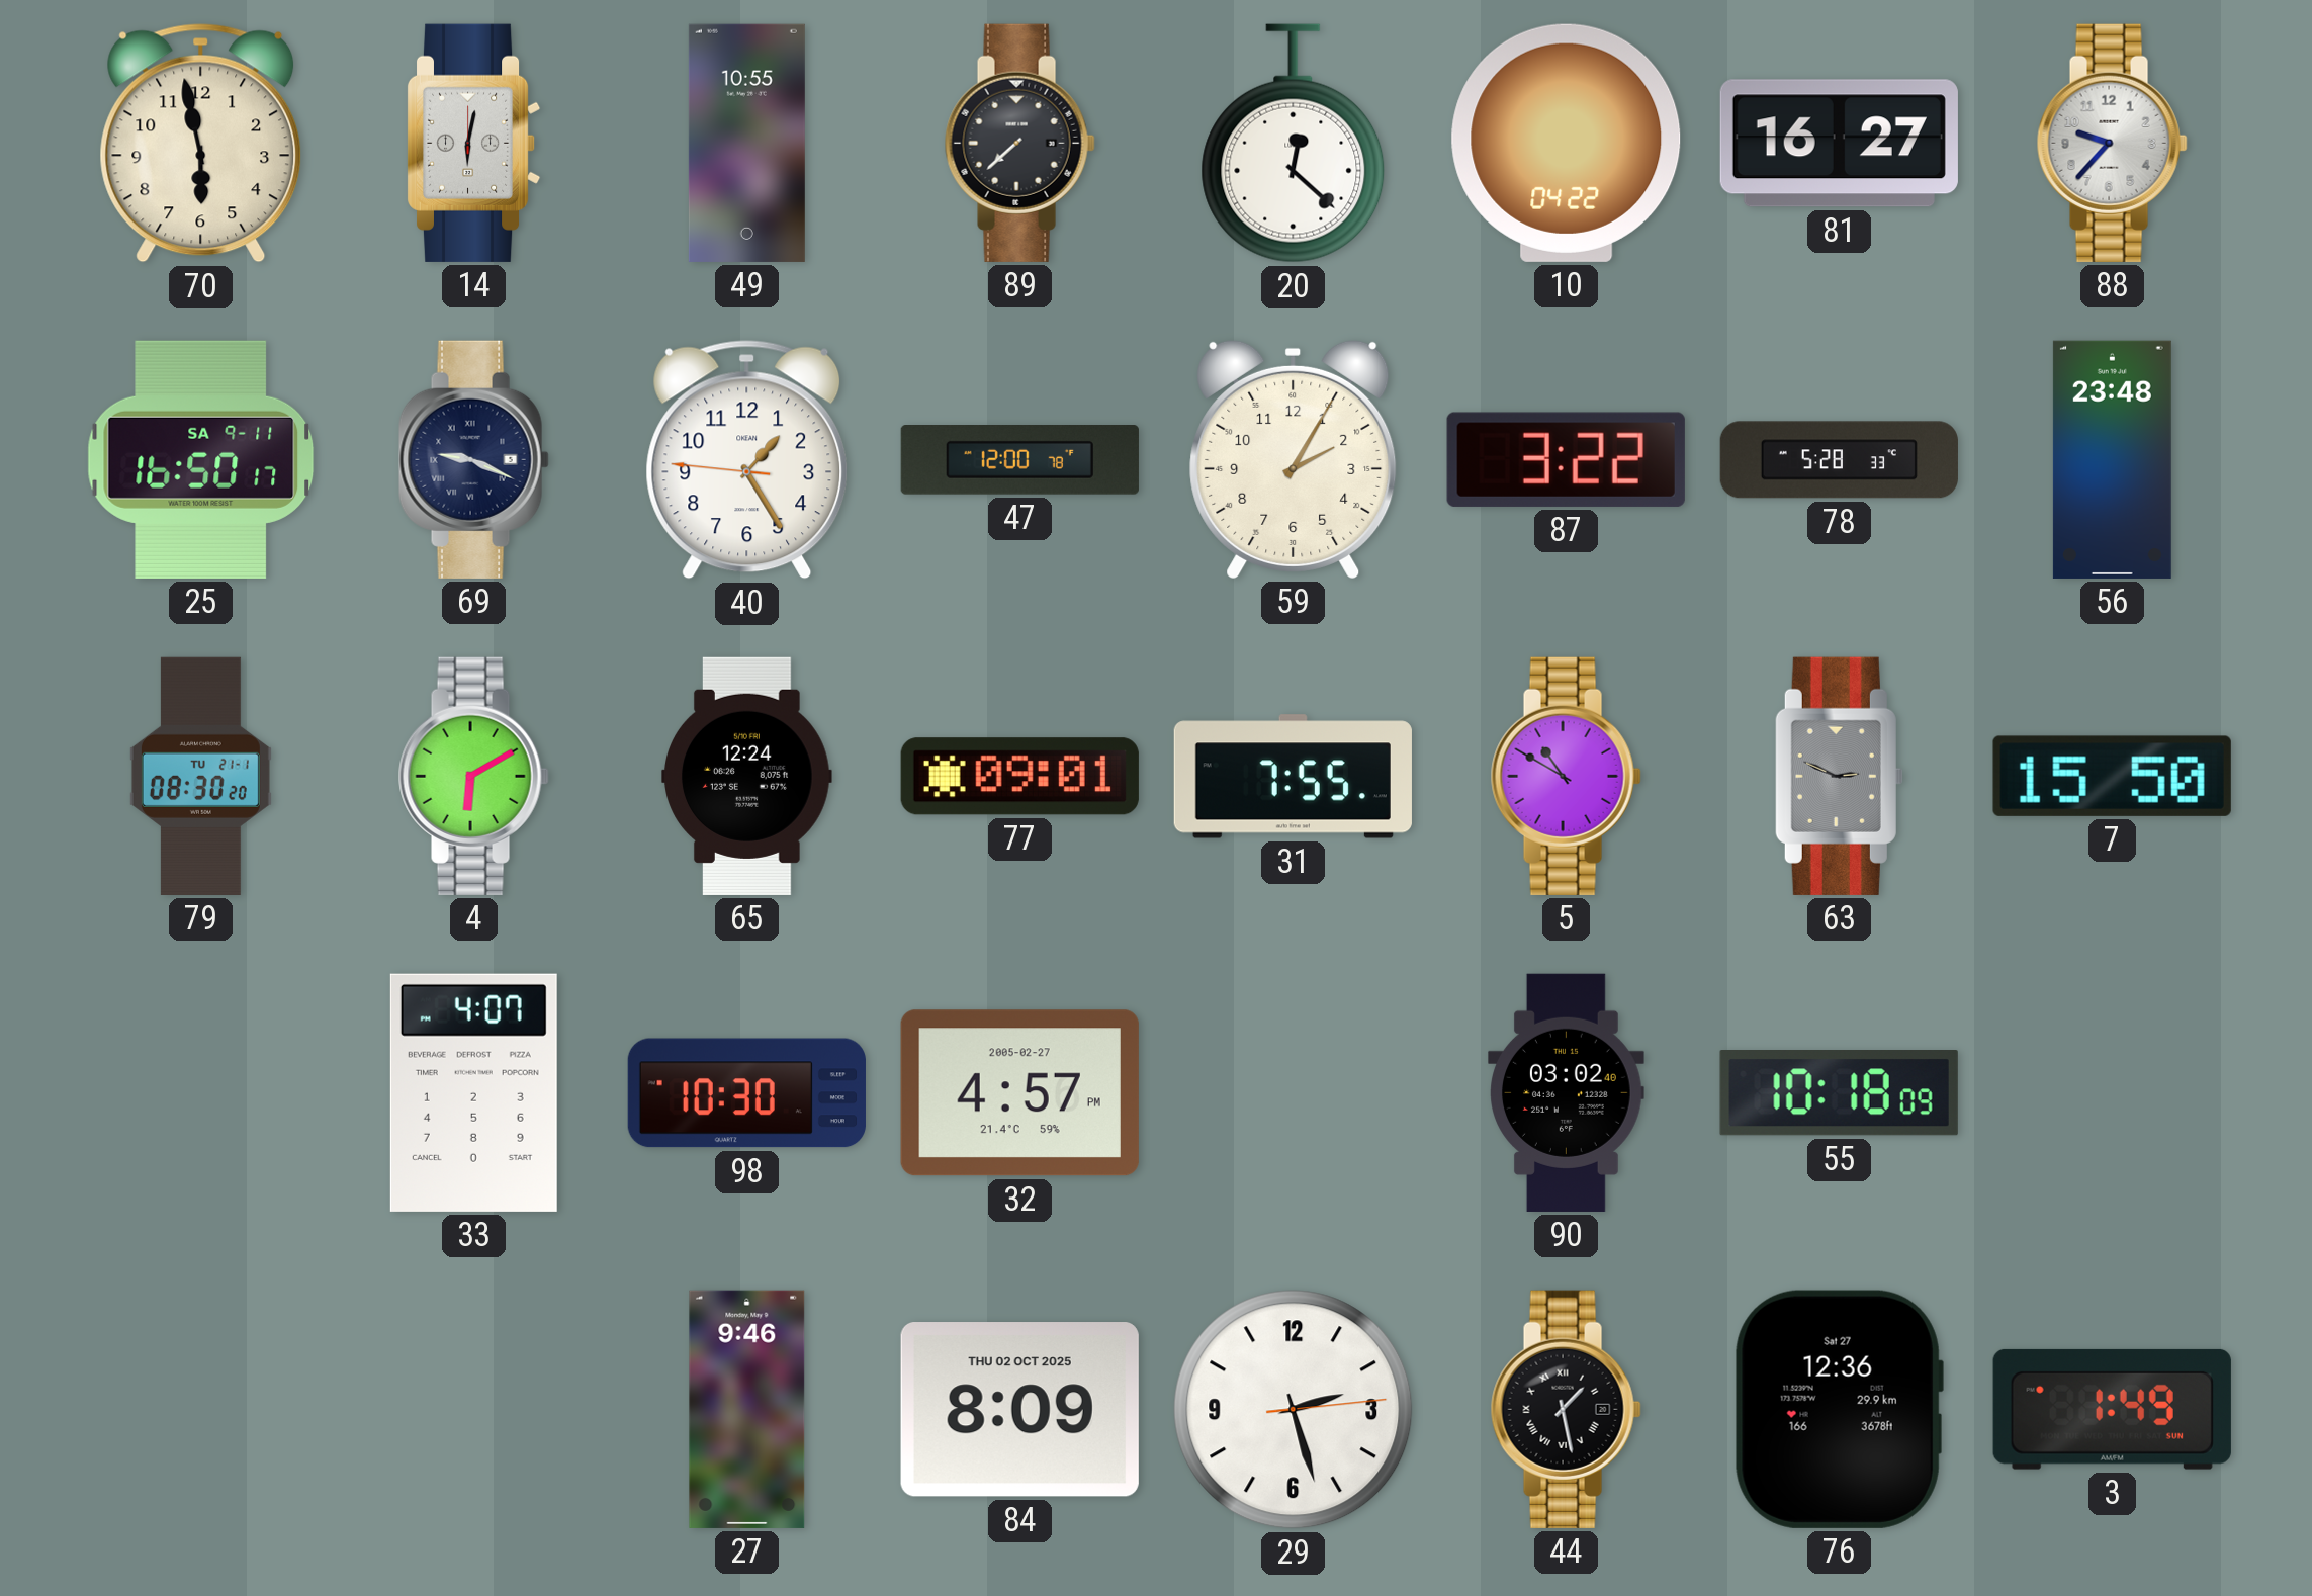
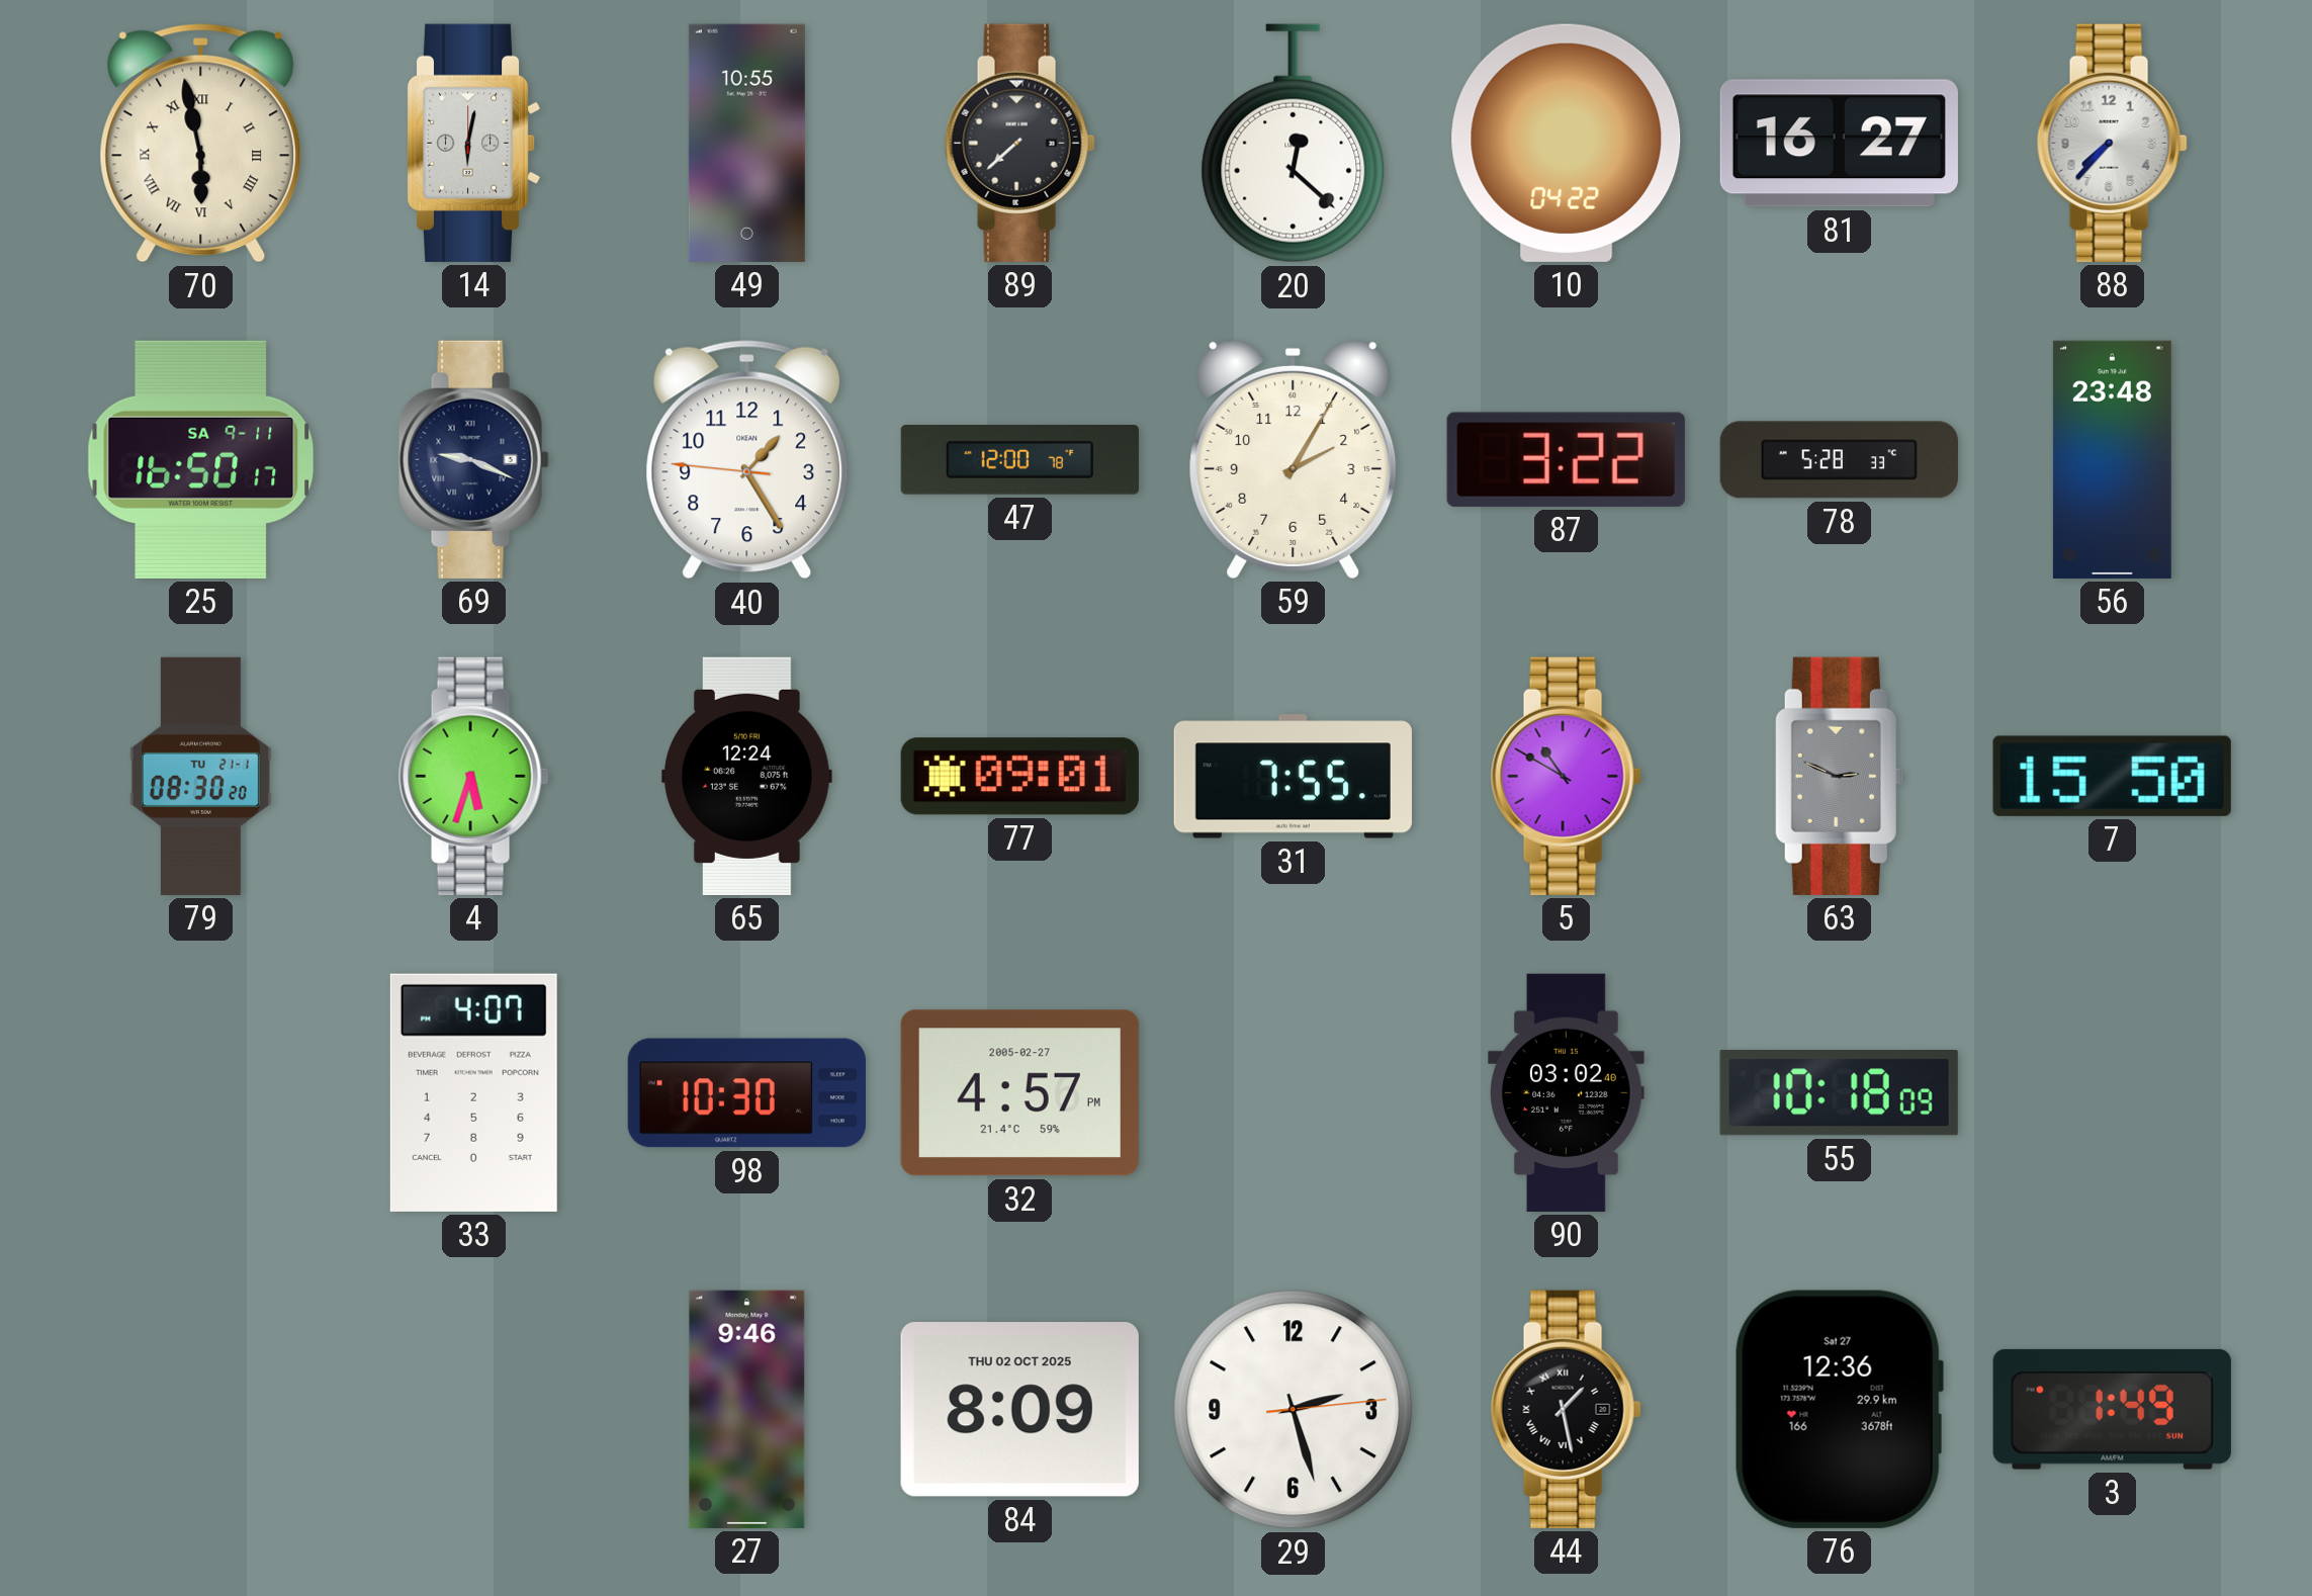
70 numerals: Arabic -> Roman (201, 144)
88: 9:37 -> 7:37 (2112, 143)
4: 6:10 -> 5:33 (473, 776)
